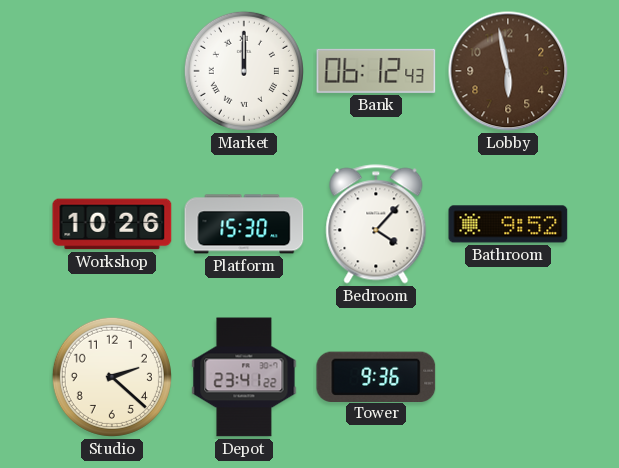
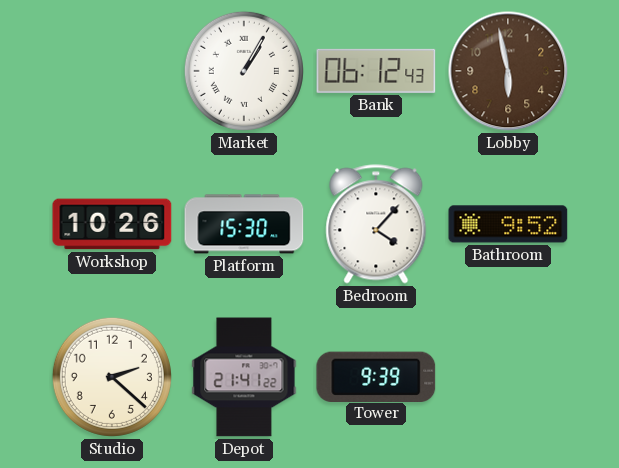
Market: 12:00 -> 1:05 (244, 71)
Depot: 23:41 -> 21:41 (244, 377)
Tower: 9:36 -> 9:39 (376, 376)
